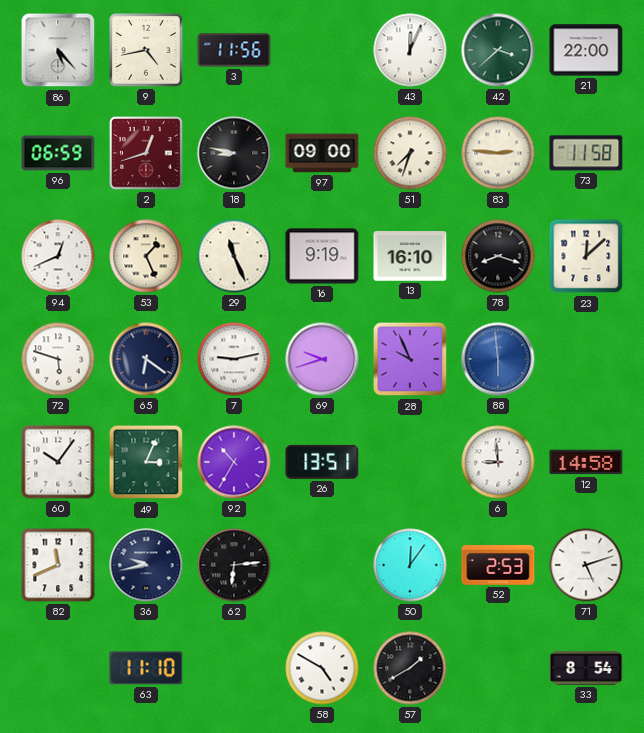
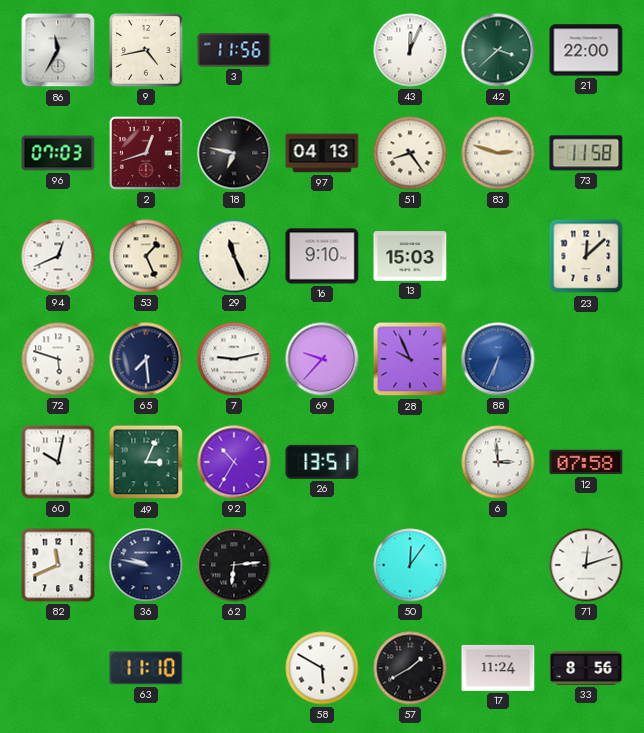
86: 5:23 -> 11:35 (58, 50)
96: 06:59 -> 07:03 (58, 153)
18: 8:47 -> 6:47 (234, 153)
97: 09:00 -> 04:13 (322, 153)
51: 7:33 -> 8:24 (410, 153)
83: 2:46 -> 2:48 (498, 153)
16: 9:19 -> 9:10 (322, 256)
13: 16:10 -> 15:03 (410, 256)
78: 8:18 -> none (498, 256)
65: 6:21 -> 7:29 (146, 359)
69: 9:42 -> 9:37 (322, 359)
88: 5:59 -> 6:34 (498, 359)
60: 10:06 -> 10:02 (58, 462)
6: 8:59 -> 2:59 (498, 462)
12: 14:58 -> 07:58 (586, 462)
36: 9:43 -> 9:47 (146, 565)
52: 2:53 -> none (498, 566)
71: 5:12 -> 12:12 (586, 565)
58: 4:50 -> 5:50 (322, 668)
17: none -> 11:24 (498, 668)
33: 8:54 -> 8:56 (586, 668)
